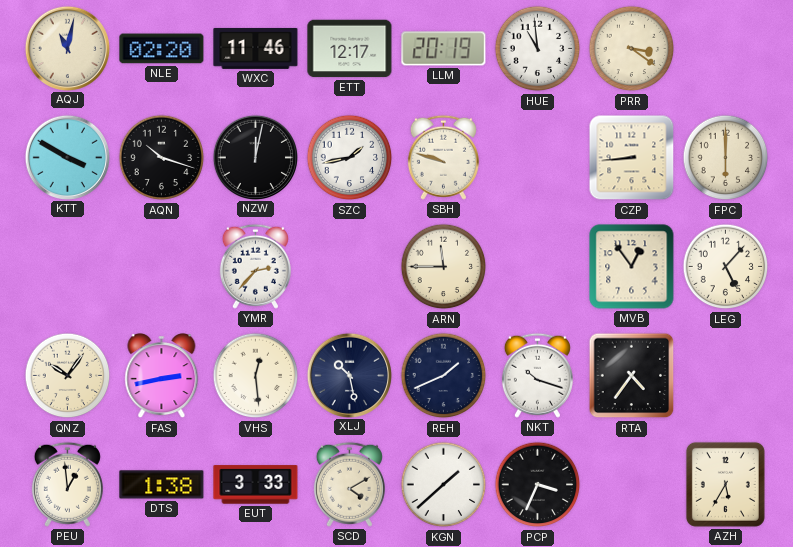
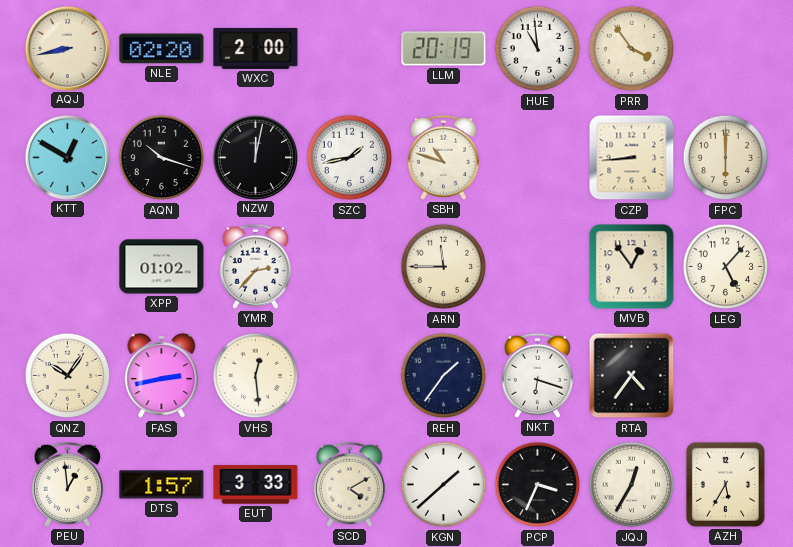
AQJ: 11:02 -> 8:43 (67, 48)
WXC: 11:46 -> 2:00 (256, 48)
ETT: 12:17 -> none (350, 49)
PRR: 3:21 -> 3:54 (632, 49)
KTT: 3:50 -> 12:50 (67, 157)
SBH: 9:48 -> 10:48 (443, 157)
XPP: none -> 01:02 (162, 267)
XLJ: 10:28 -> none (349, 375)
REH: 1:41 -> 1:36 (444, 376)
NKT: 10:18 -> 6:18 (537, 375)
DTS: 1:38 -> 1:57 (162, 485)
JQJ: none -> 12:35 (632, 485)
